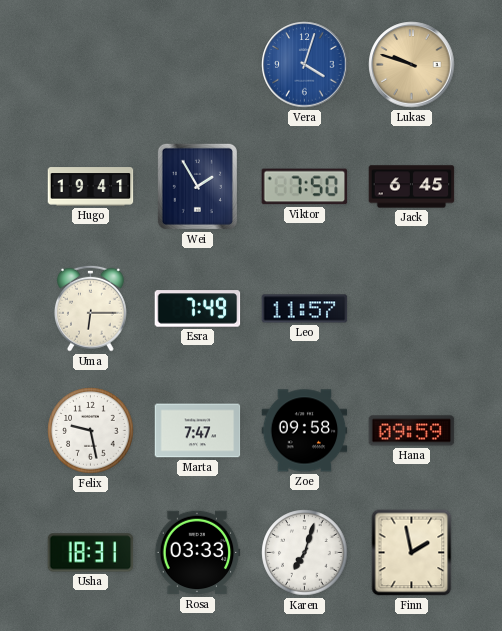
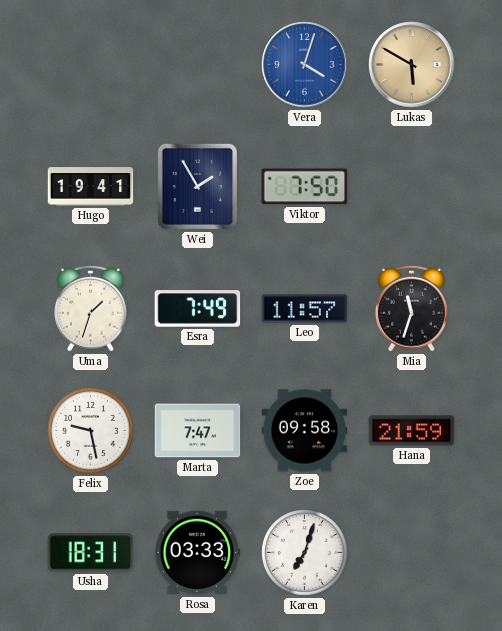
Lukas: 9:48 -> 5:50 (412, 65)
Jack: 6:45 -> none (412, 187)
Uma: 6:15 -> 1:33 (90, 308)
Mia: none -> 11:33 (411, 308)
Hana: 09:59 -> 21:59 (412, 431)
Finn: 1:58 -> none (412, 553)
